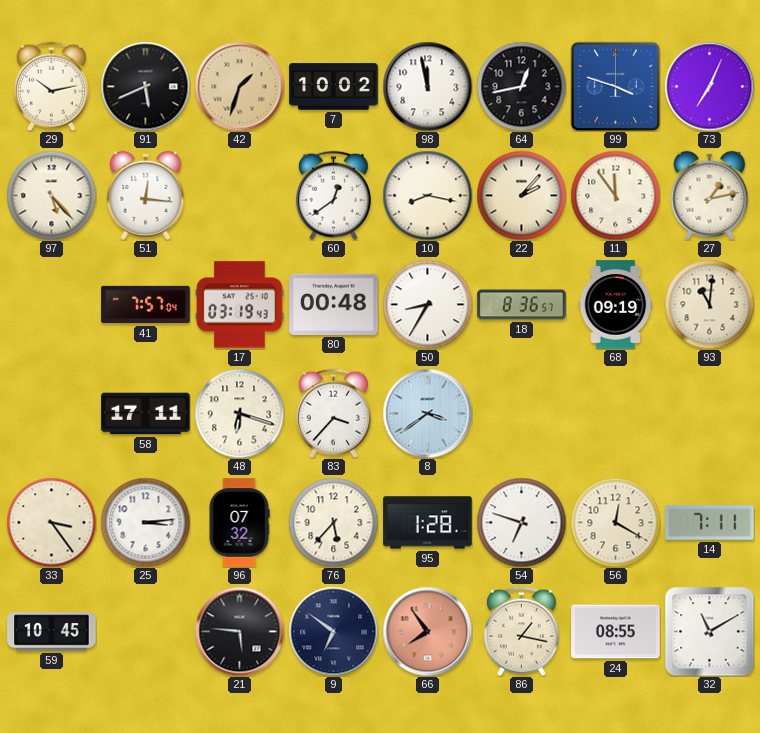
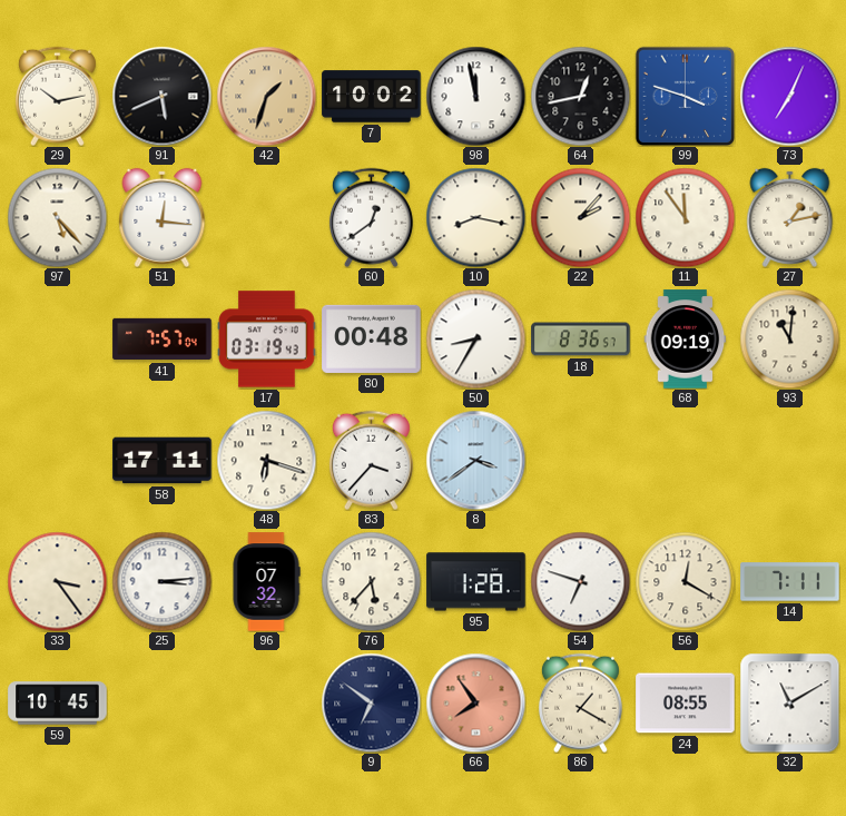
21: 5:46 -> none (239, 631)
86: 1:17 -> 1:20 (580, 702)
